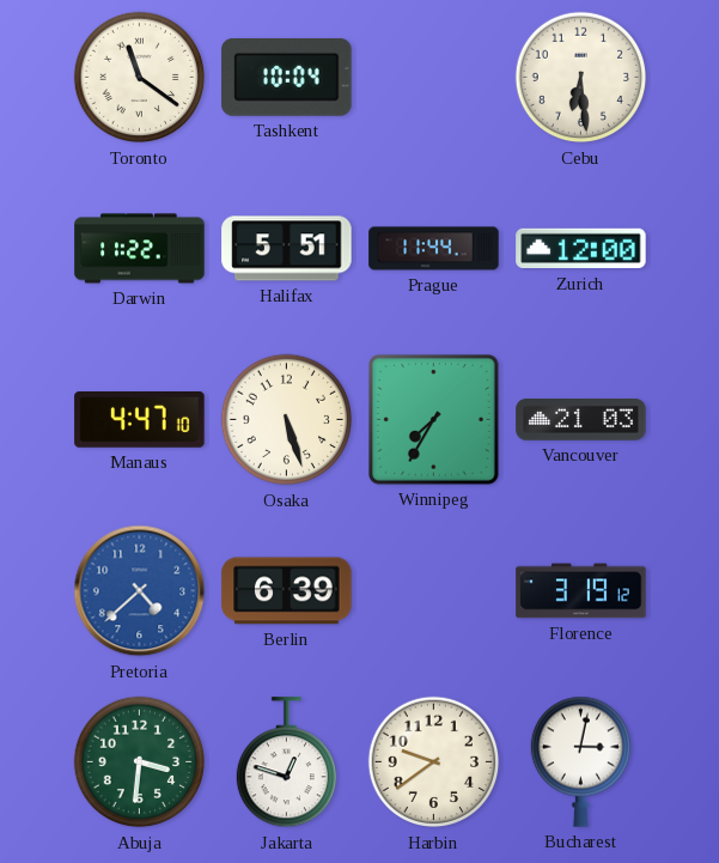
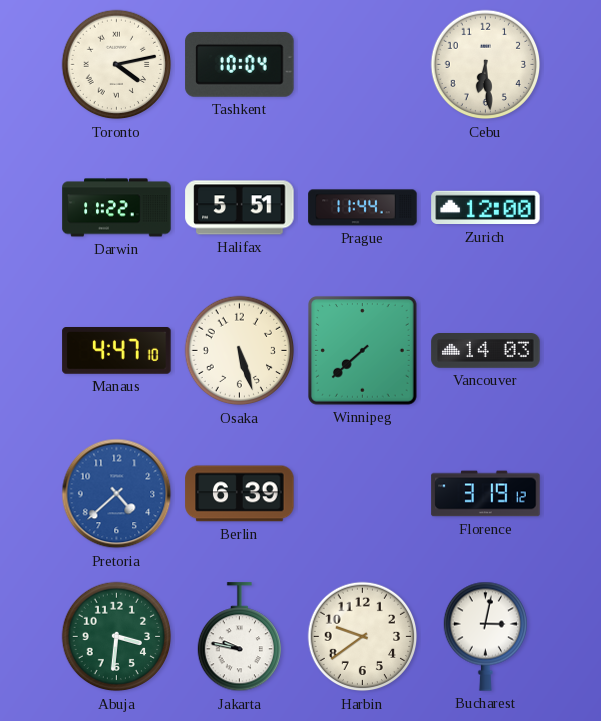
Toronto: 11:21 -> 4:13 (117, 65)
Winnipeg: 7:35 -> 7:38 (363, 351)
Vancouver: 21:03 -> 14:03 (486, 351)
Jakarta: 12:48 -> 9:47 (239, 637)
